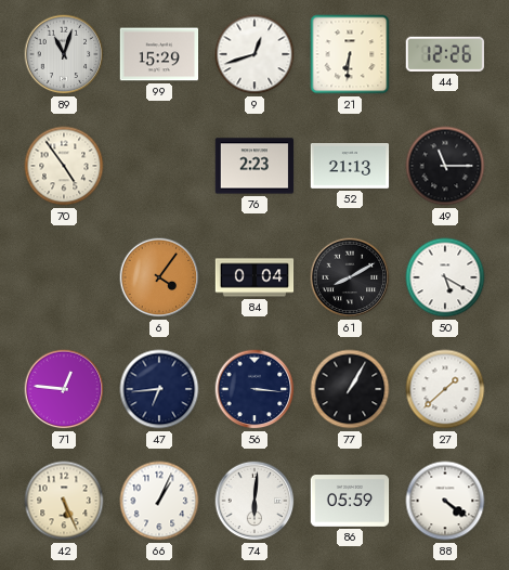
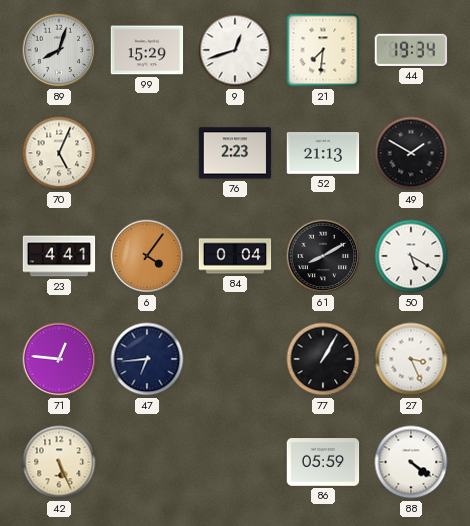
89: 11:03 -> 8:03 (59, 50)
21: 6:31 -> 7:31 (323, 50)
44: 12:26 -> 19:34 (411, 50)
70: 4:54 -> 5:04 (59, 153)
49: 11:15 -> 1:50 (411, 153)
23: none -> 4:41 (59, 256)
56: 3:16 -> none (255, 389)
27: 1:38 -> 3:26 (411, 359)
66: 1:04 -> none (159, 501)
74: 6:01 -> none (255, 501)
